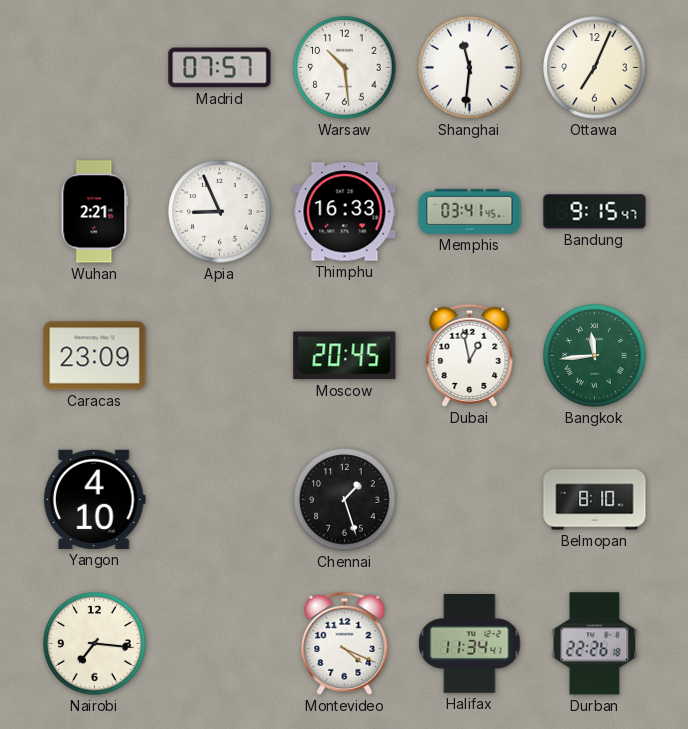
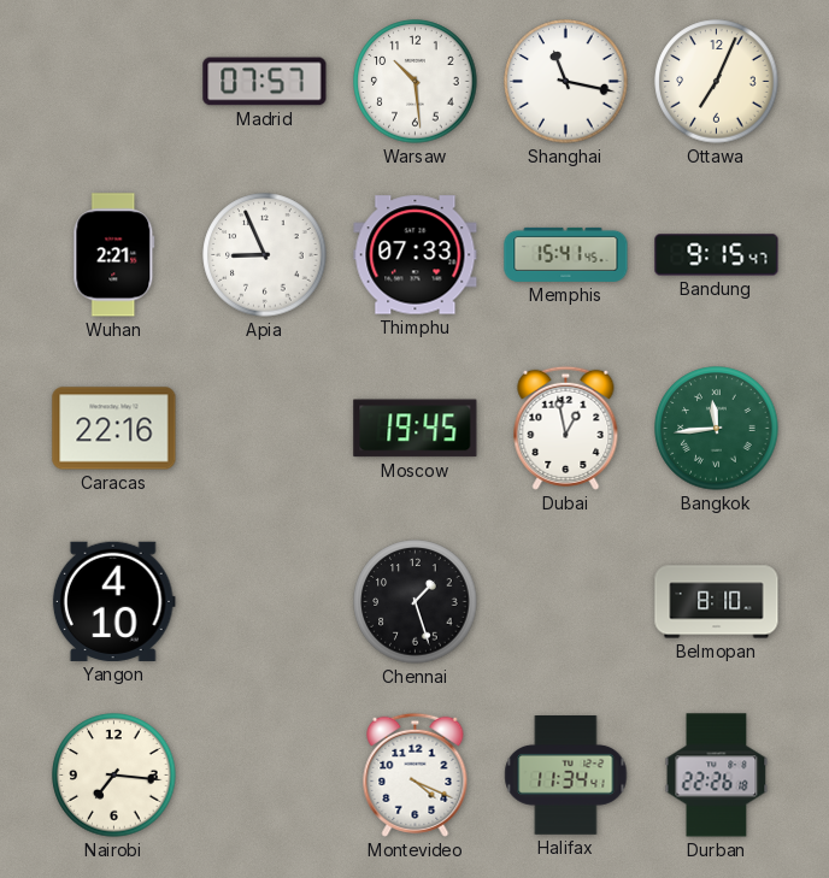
Shanghai: 11:31 -> 11:17 (566, 82)
Thimphu: 16:33 -> 07:33 (416, 255)
Memphis: 03:41 -> 15:41 (566, 254)
Caracas: 23:09 -> 22:16 (114, 429)
Moscow: 20:45 -> 19:45 (416, 429)
